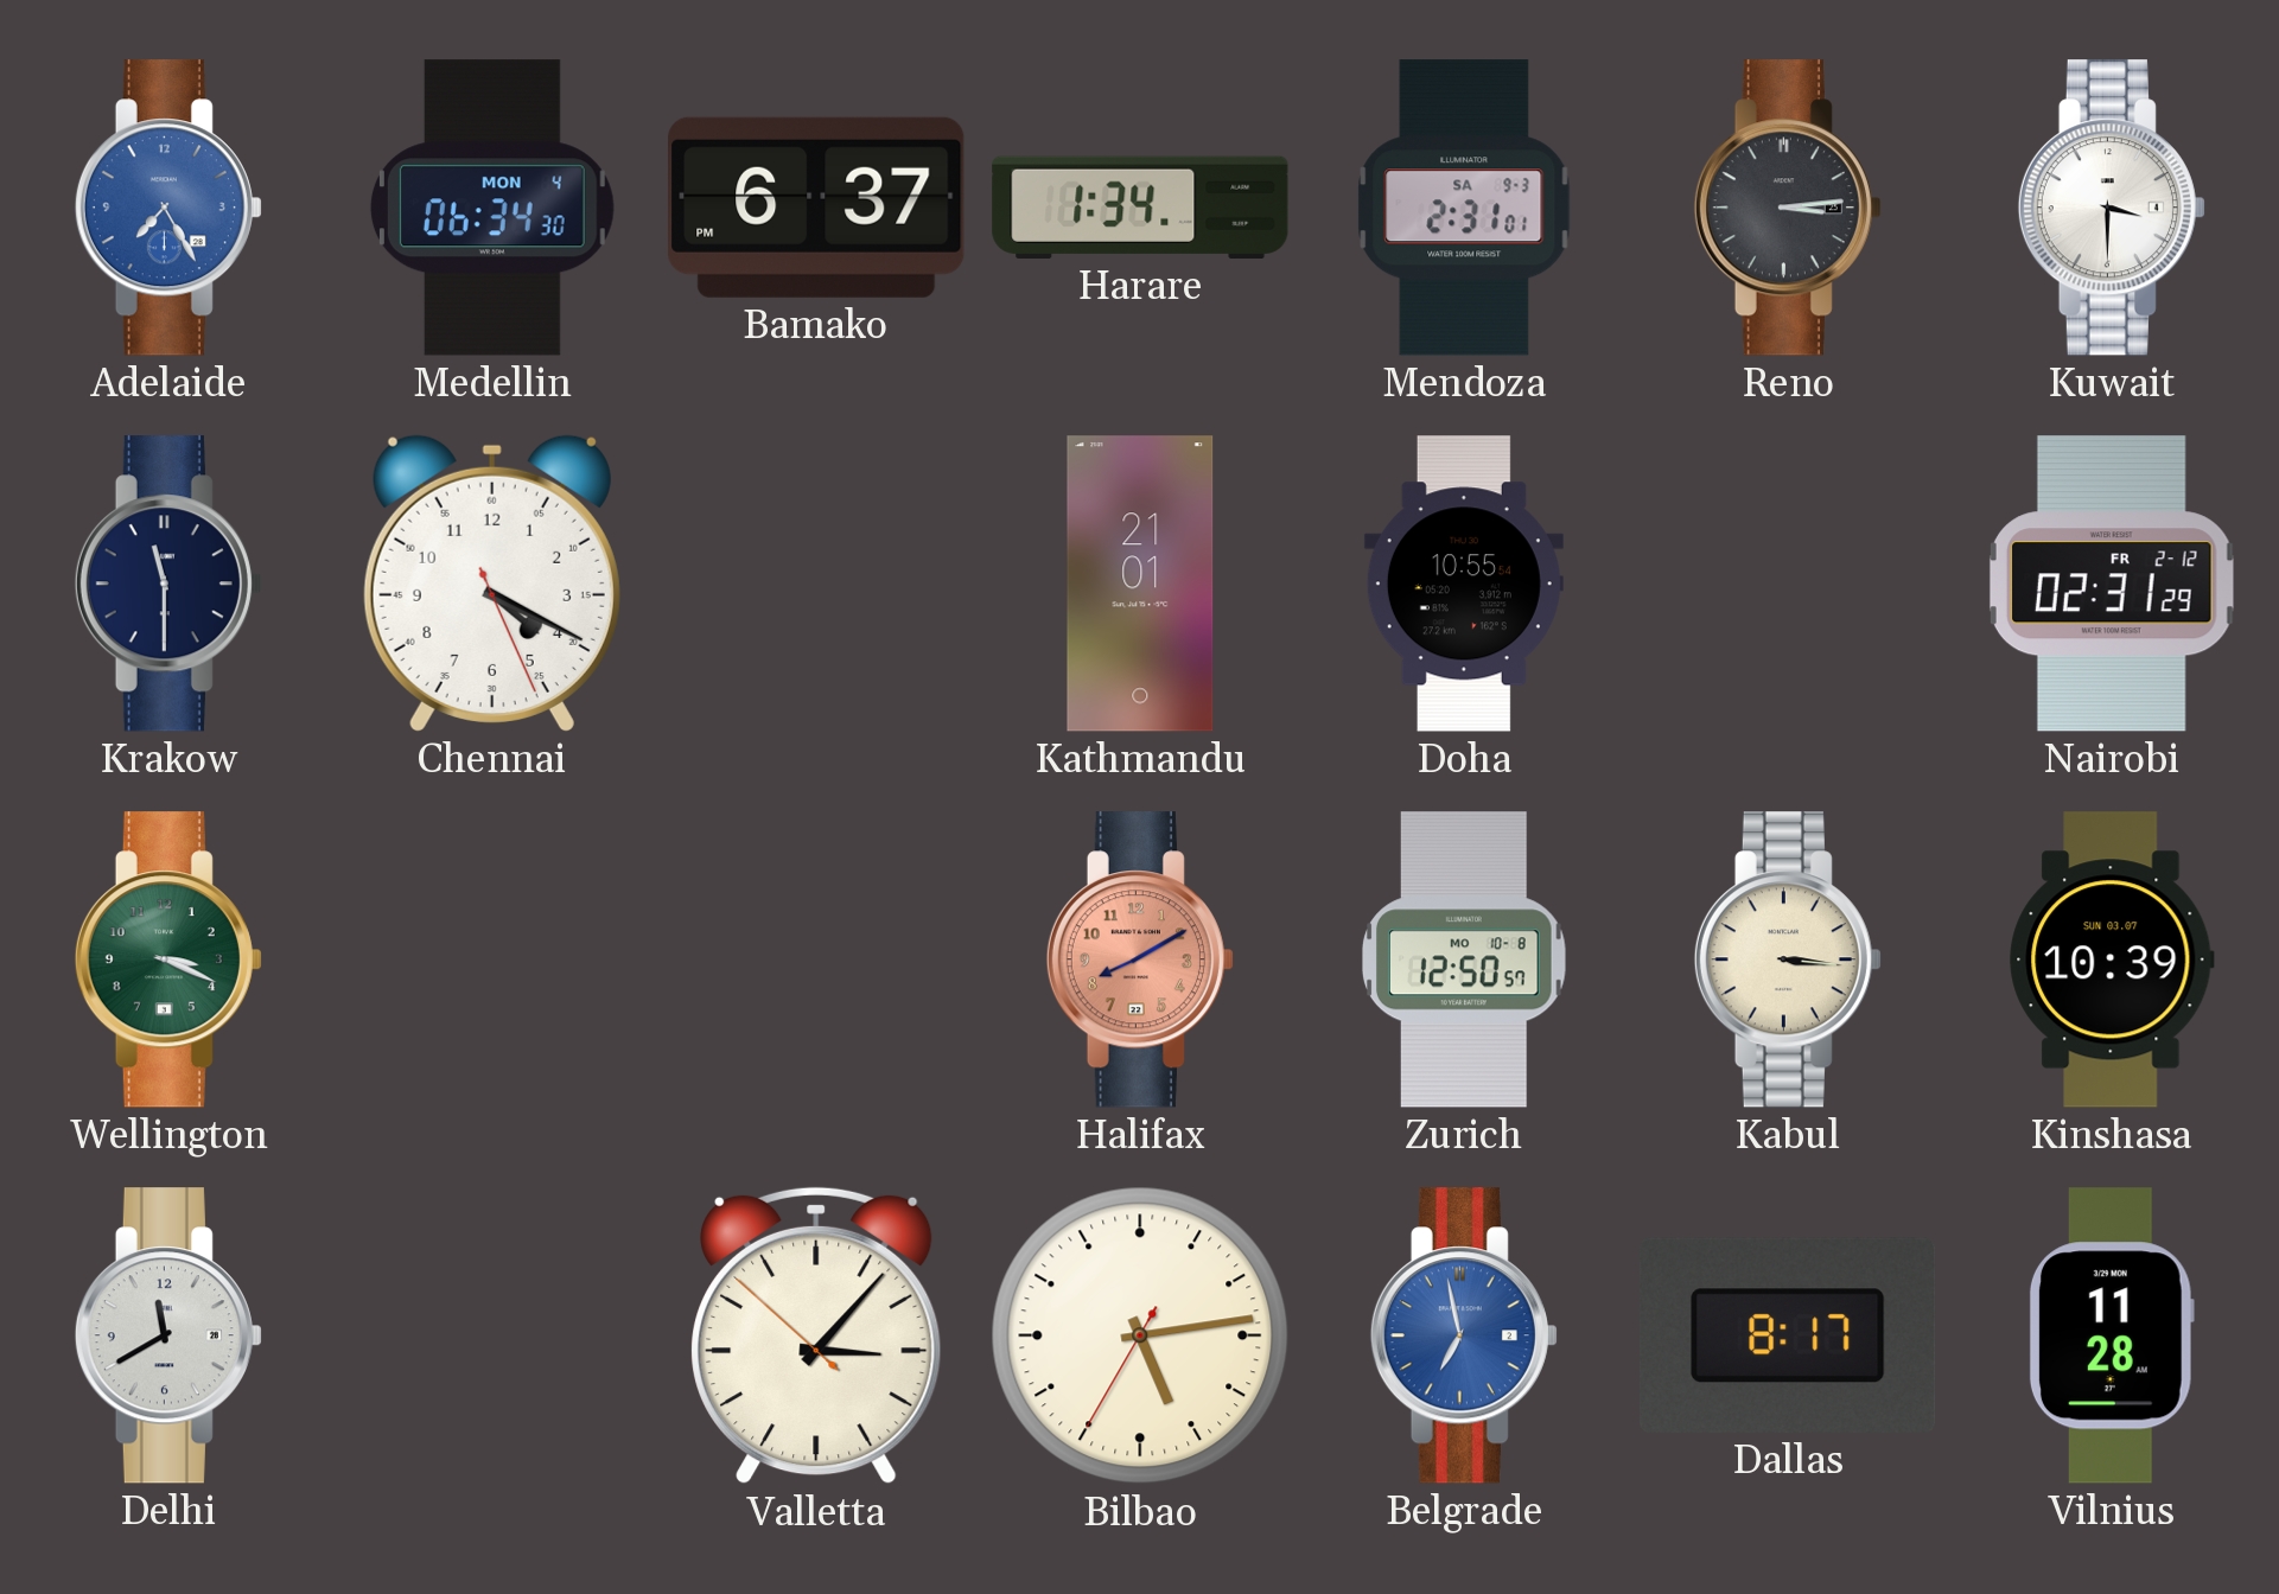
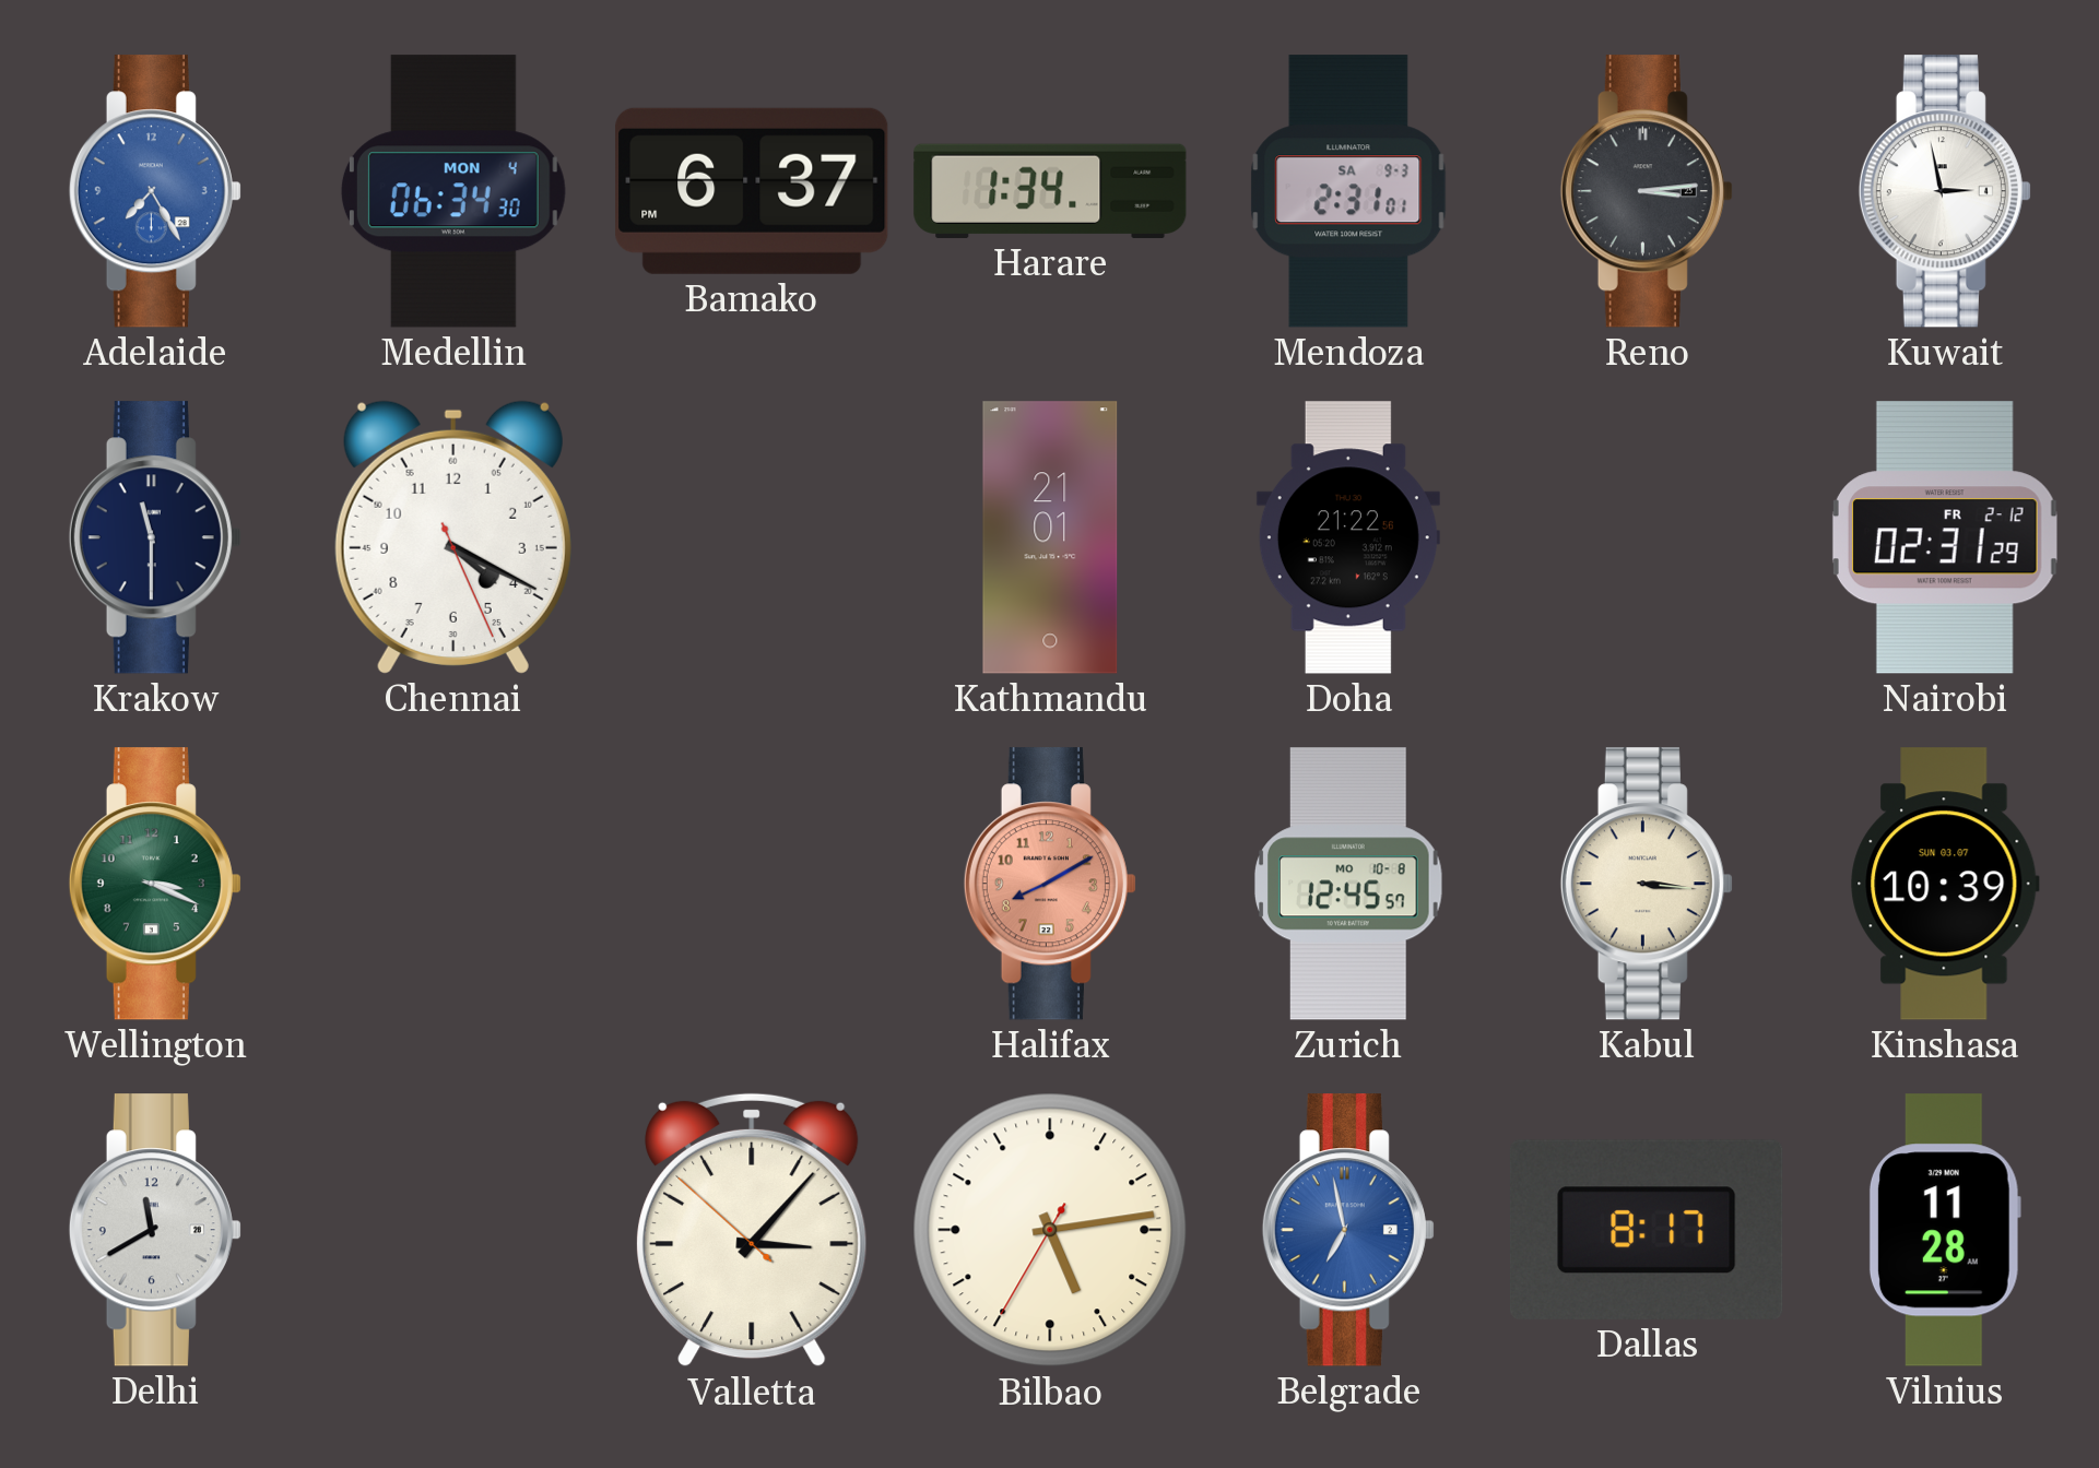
Kuwait: 3:30 -> 2:58 (1945, 191)
Doha: 10:55 -> 21:22 (1348, 537)
Zurich: 12:50 -> 12:45 (1348, 884)
